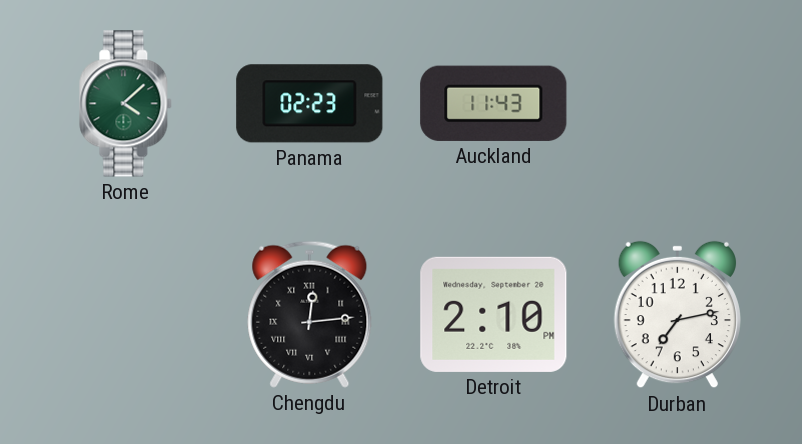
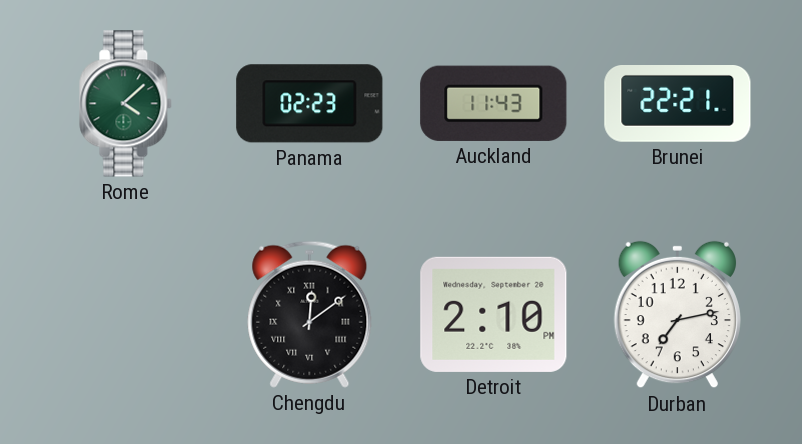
Brunei: none -> 22:21 (678, 104)
Chengdu: 12:14 -> 12:09 (310, 314)
